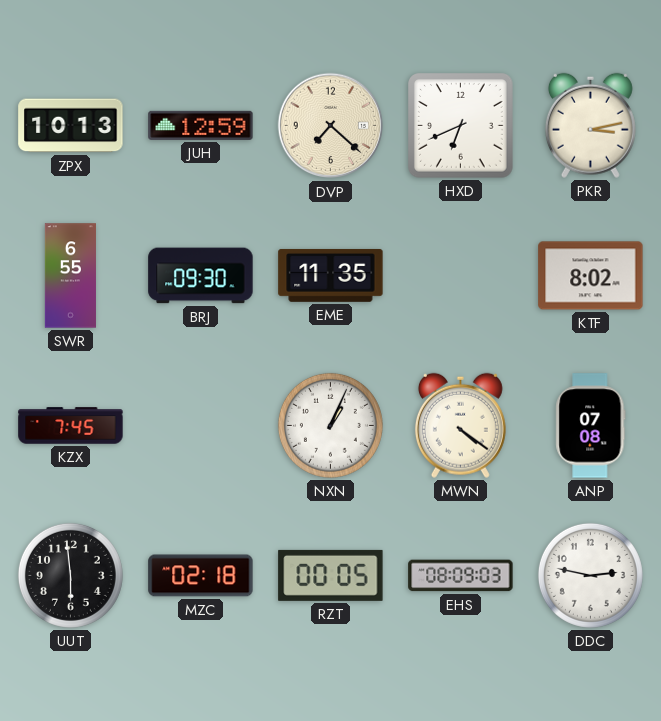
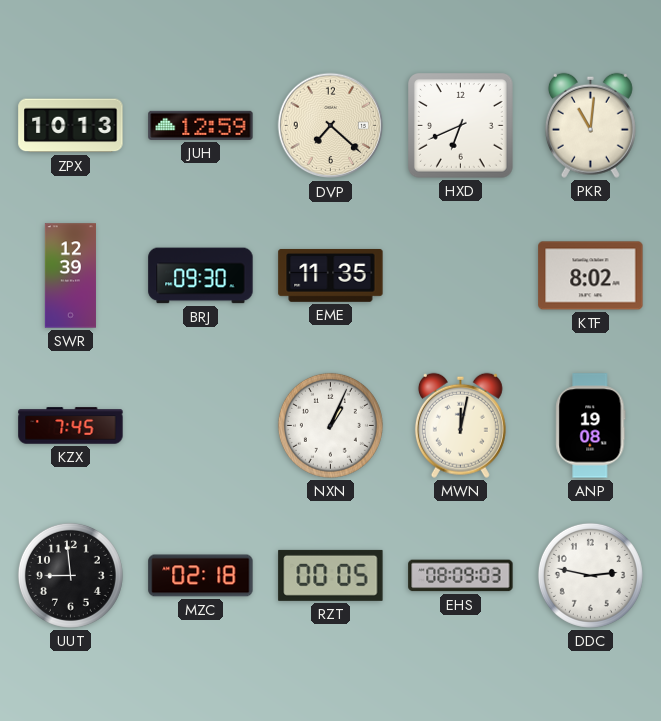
PKR: 3:13 -> 11:01 (590, 125)
SWR: 6:55 -> 12:39 (70, 276)
MWN: 4:21 -> 12:02 (460, 425)
ANP: 07:08 -> 19:08 (591, 426)
UUT: 5:59 -> 8:59 (70, 575)
